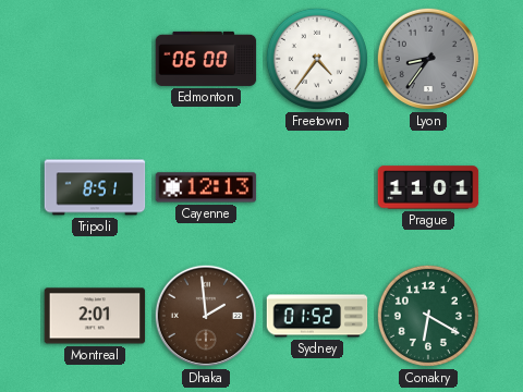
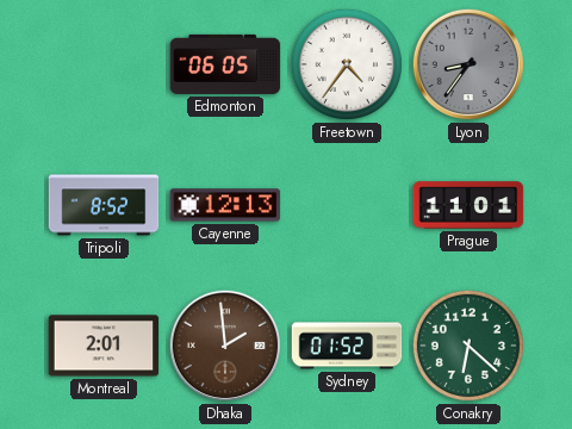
Edmonton: 06:00 -> 06:05 (225, 64)
Tripoli: 8:51 -> 8:52 (104, 205)
Conakry: 6:20 -> 6:22 (468, 346)
